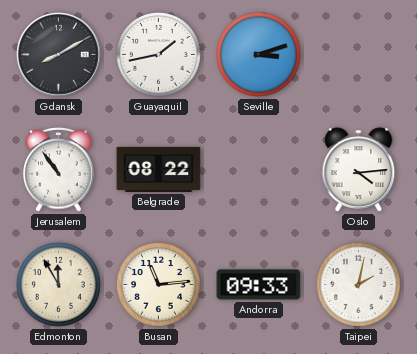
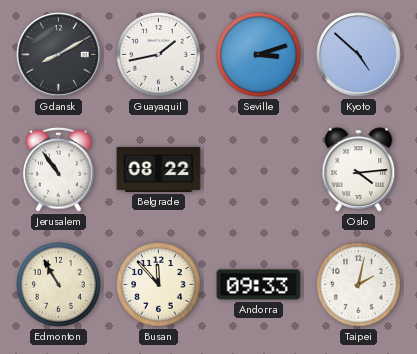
Kyoto: none -> 4:52 (359, 55)
Edmonton: 11:55 -> 10:55 (59, 285)
Busan: 11:14 -> 11:53 (159, 285)
